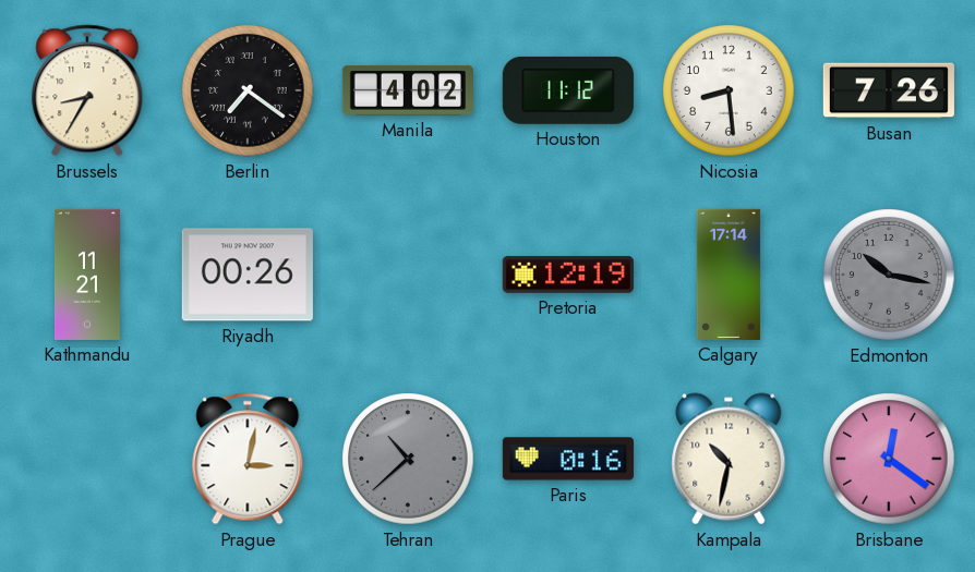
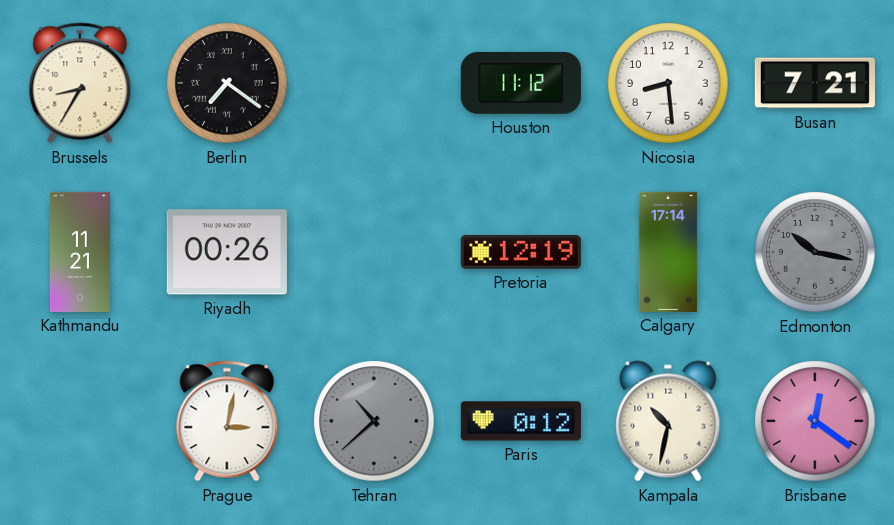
Manila: 4:02 -> none (408, 90)
Busan: 7:26 -> 7:21 (815, 83)
Paris: 0:16 -> 0:12 (521, 421)
